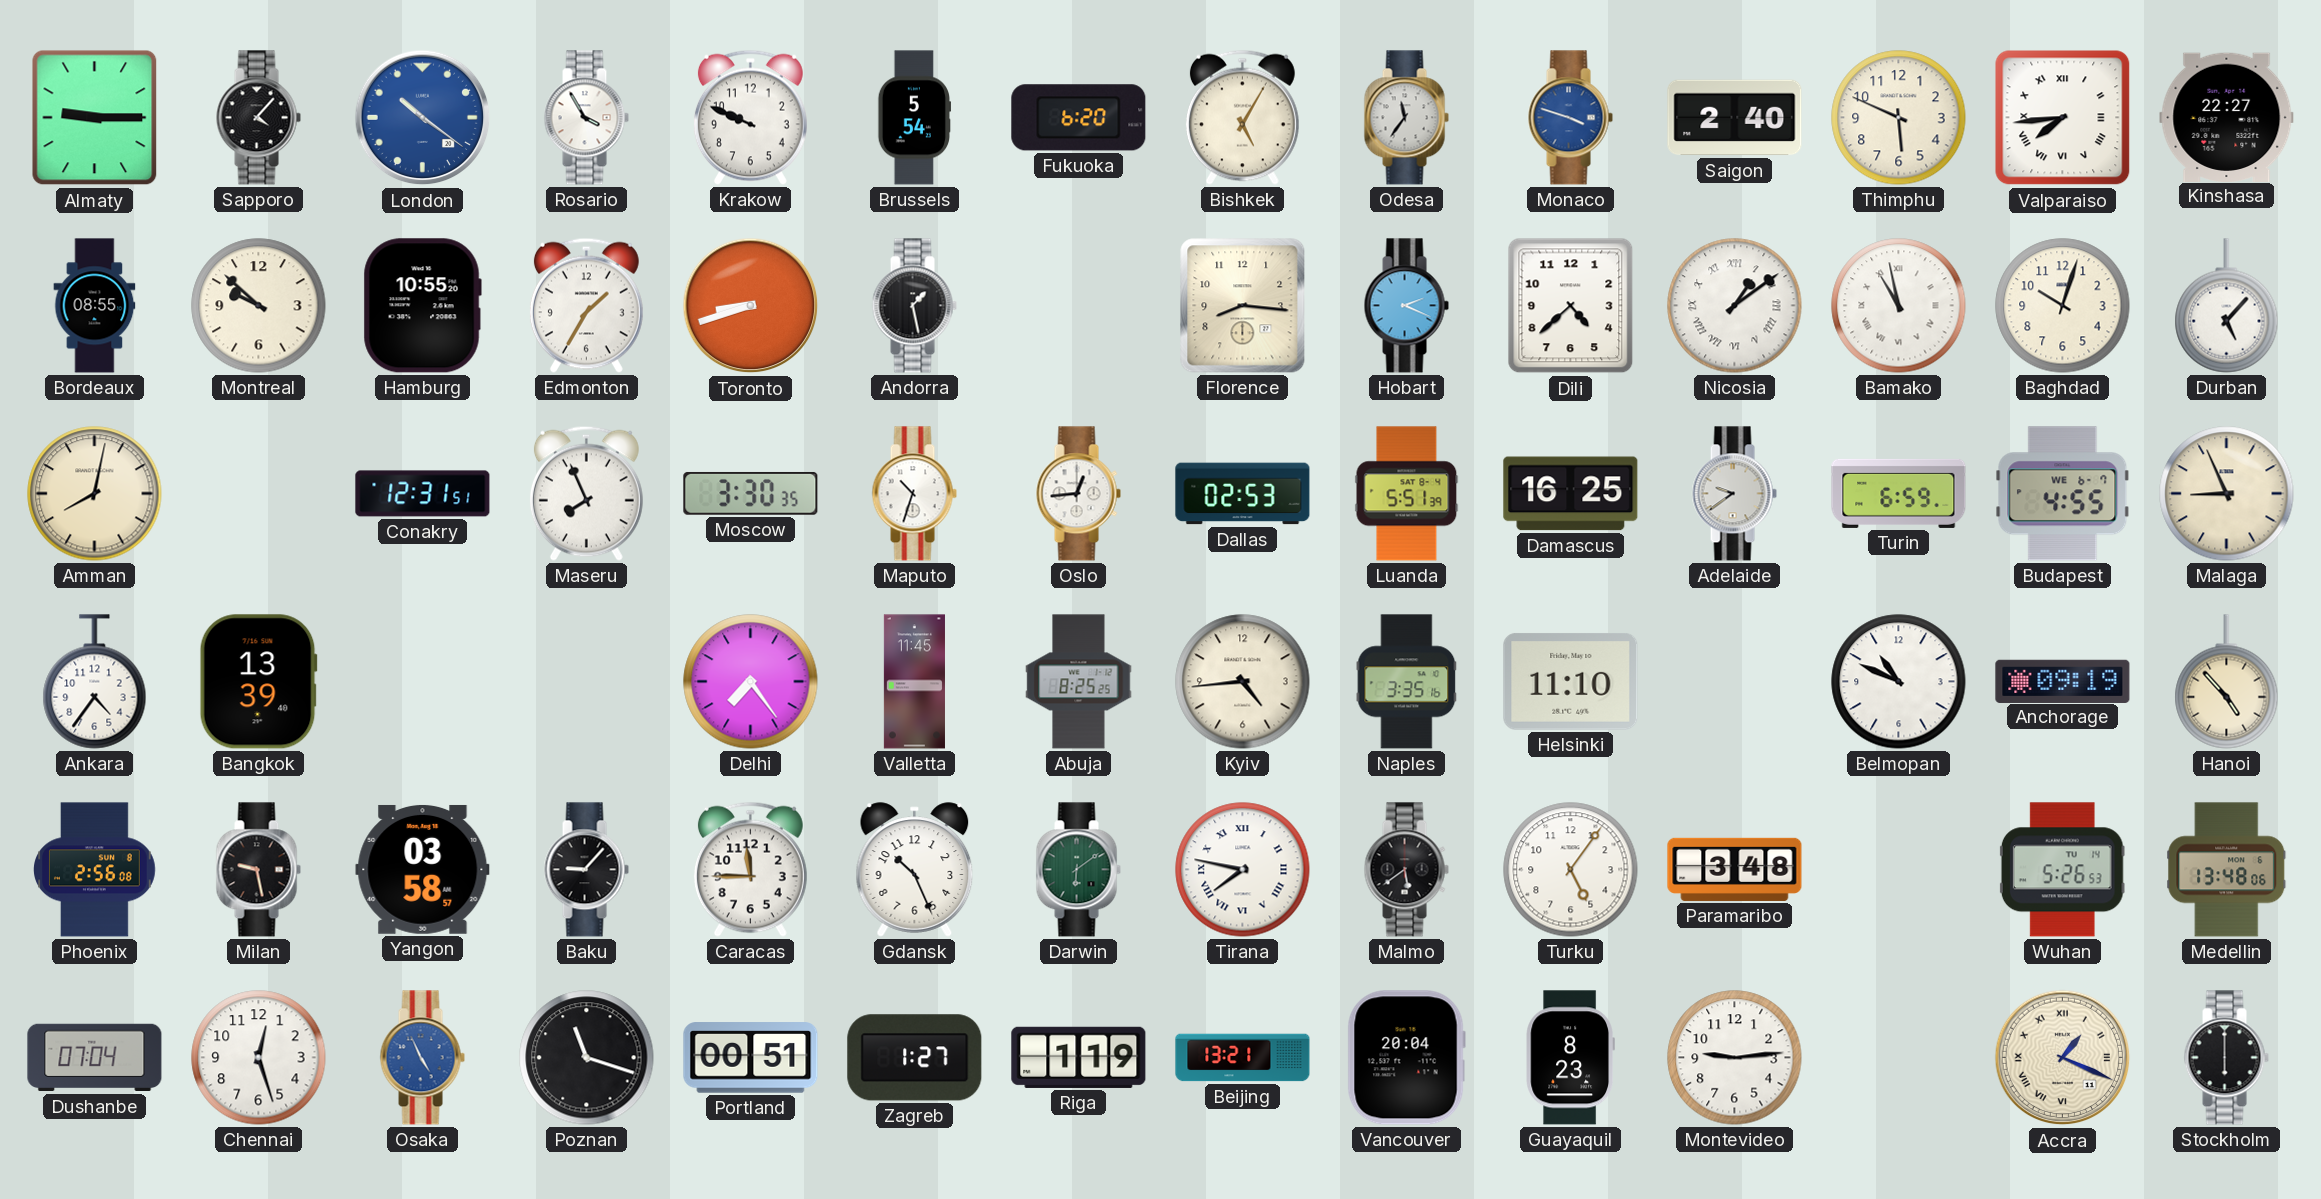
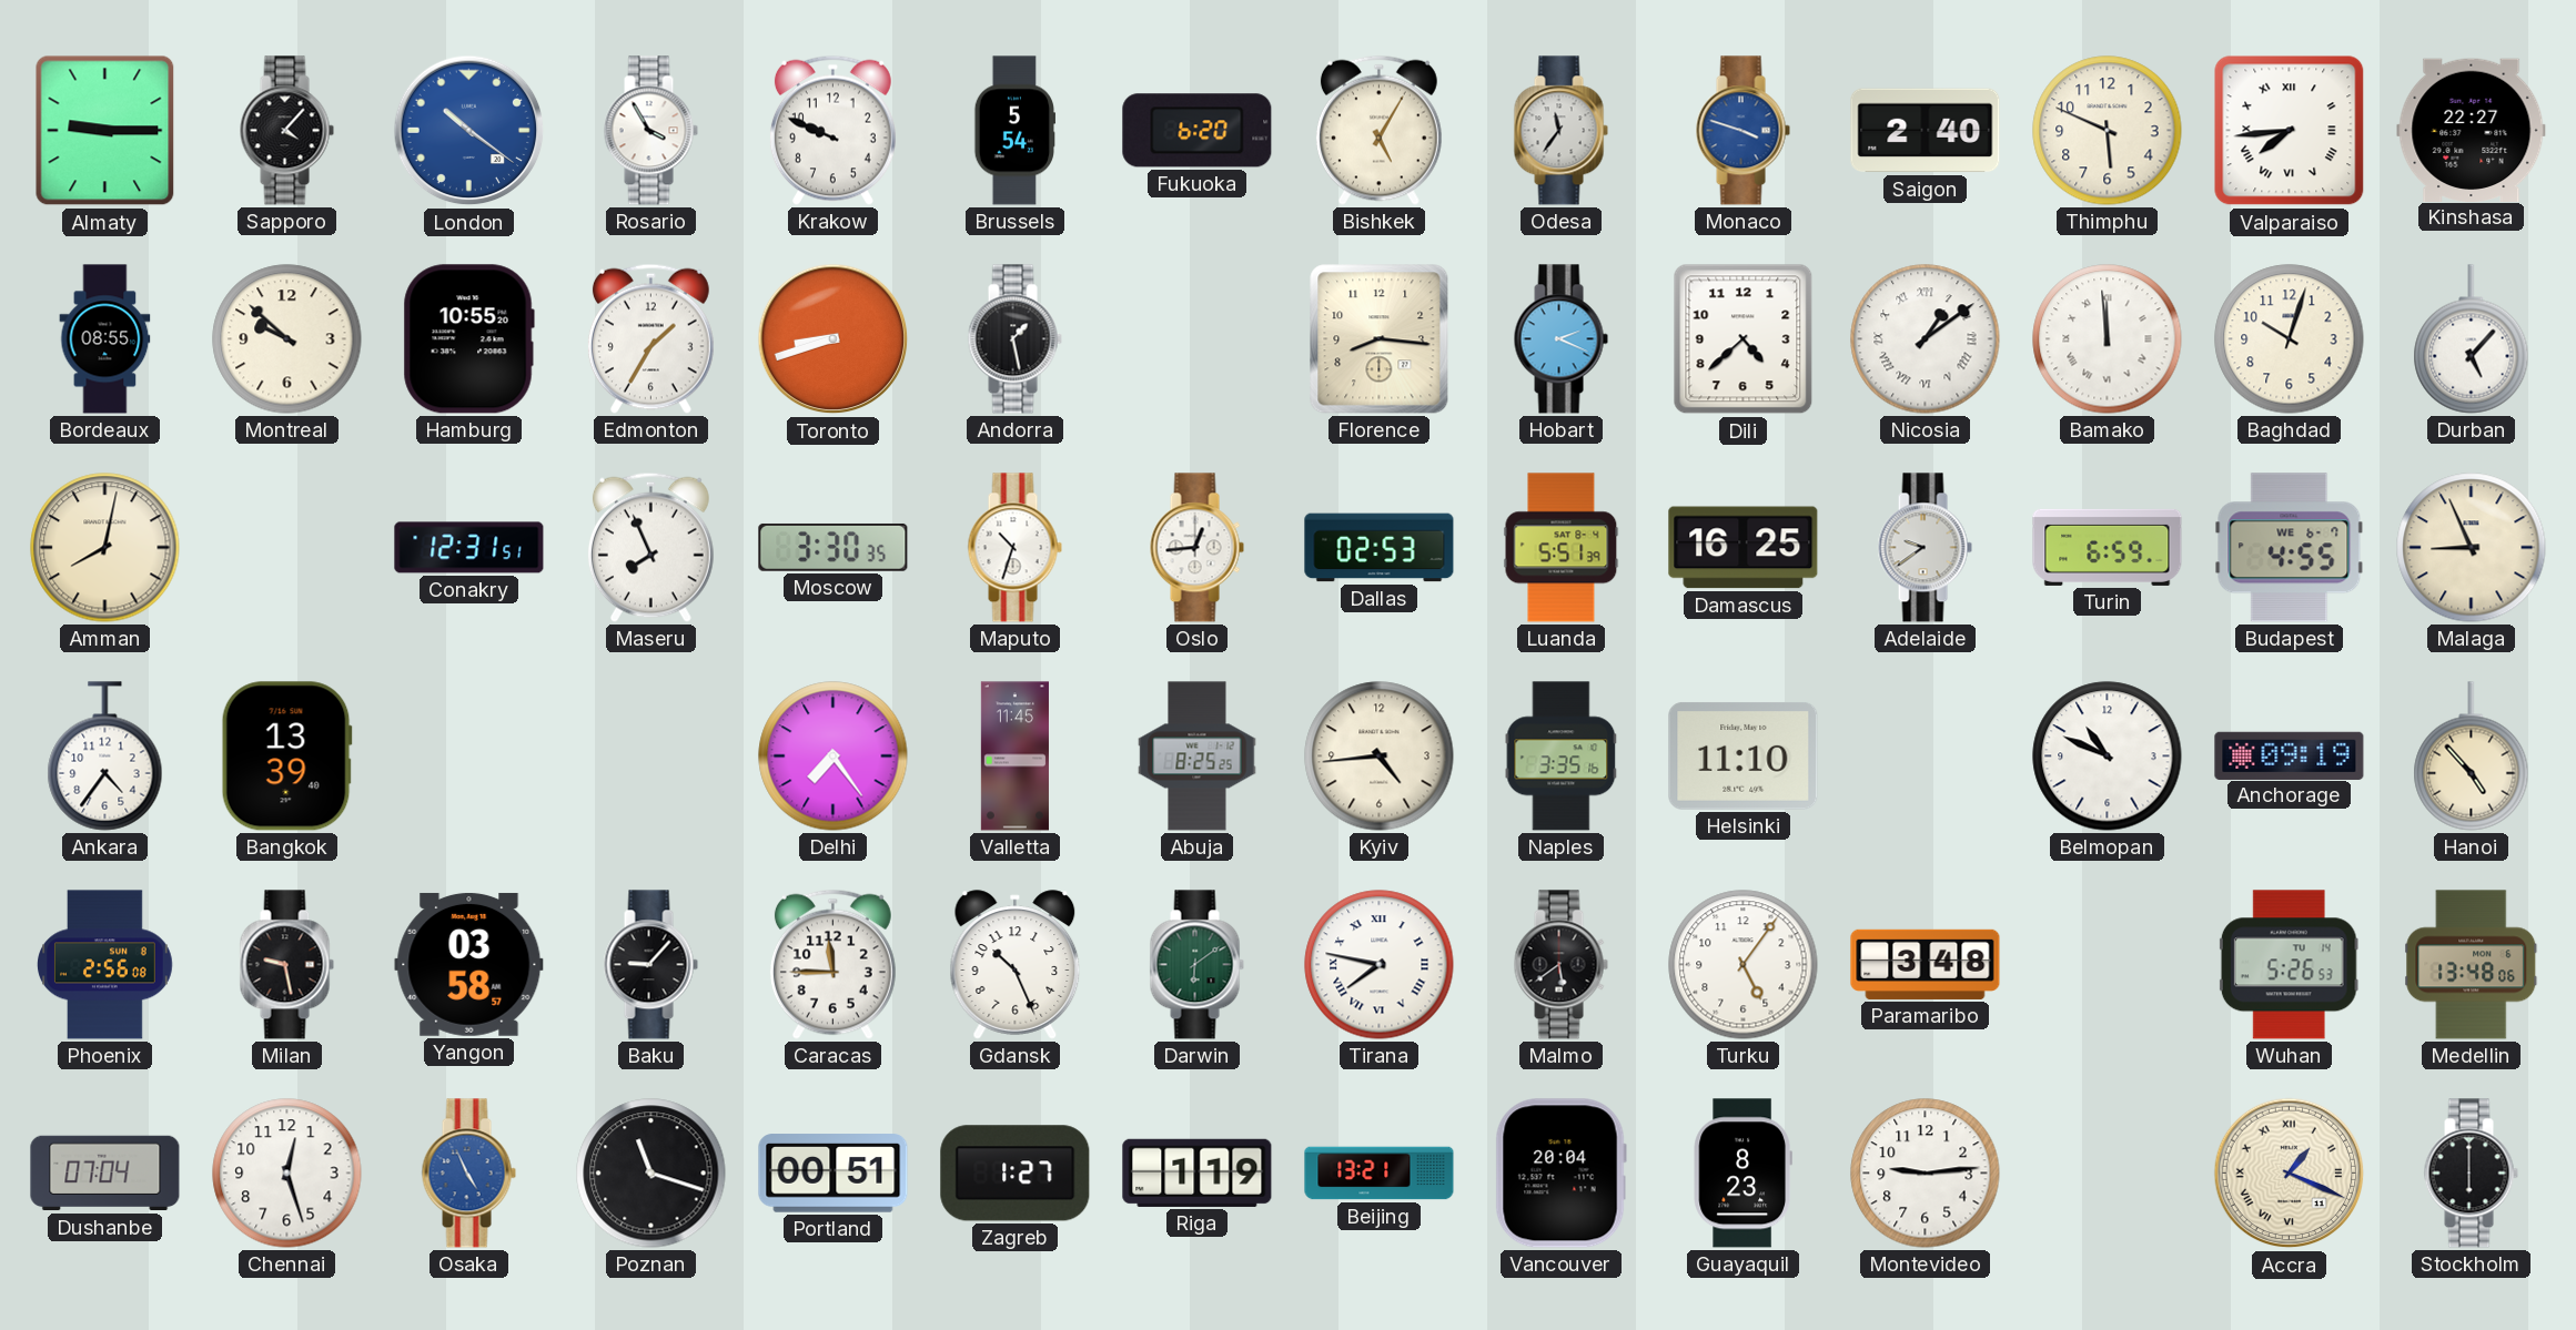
Bamako: 10:58 -> 11:59 (2108, 339)
